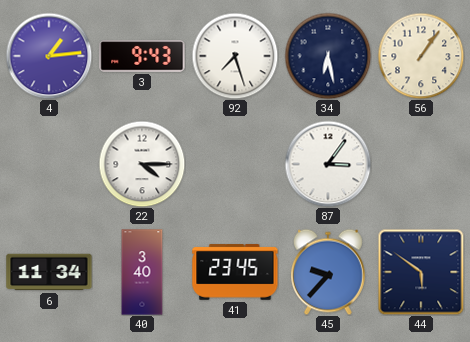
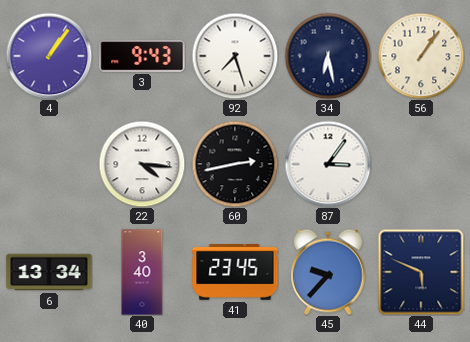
4: 1:14 -> 1:06 (49, 56)
22: 4:15 -> 4:16 (142, 164)
60: none -> 2:43 (235, 164)
6: 11:34 -> 13:34 (49, 272)
44: 5:51 -> 5:49 (421, 272)
